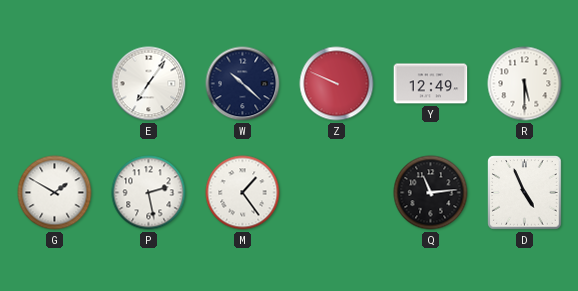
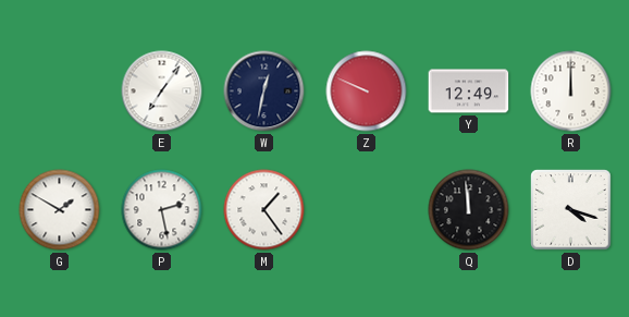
W: 10:22 -> 12:32 (264, 92)
R: 5:30 -> 12:00 (571, 92)
Q: 11:14 -> 11:59 (469, 210)
D: 4:56 -> 4:18 (571, 210)
